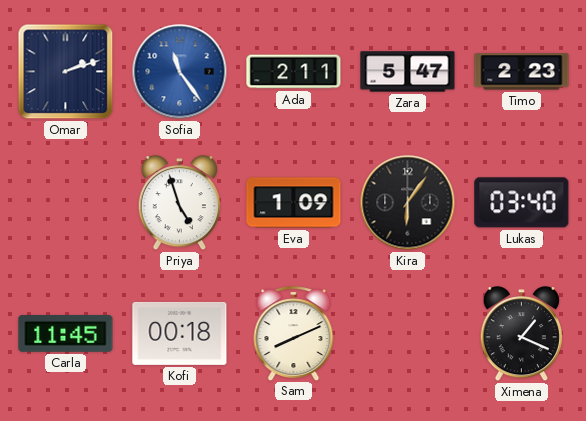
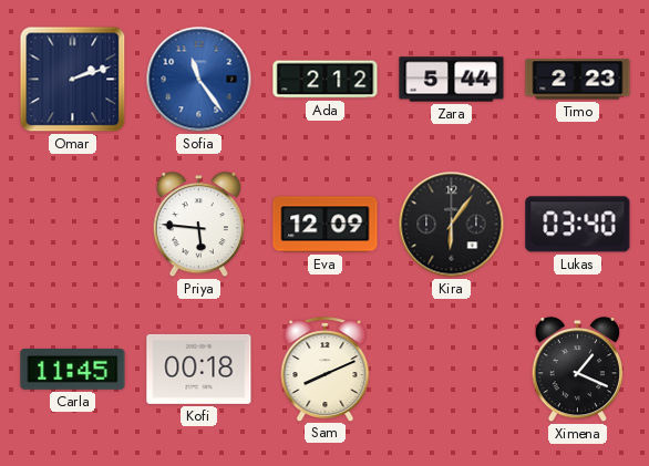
Ada: 2:11 -> 2:12 (326, 80)
Zara: 5:47 -> 5:44 (452, 80)
Priya: 4:57 -> 5:46 (198, 225)
Eva: 1:09 -> 12:09 (326, 225)
